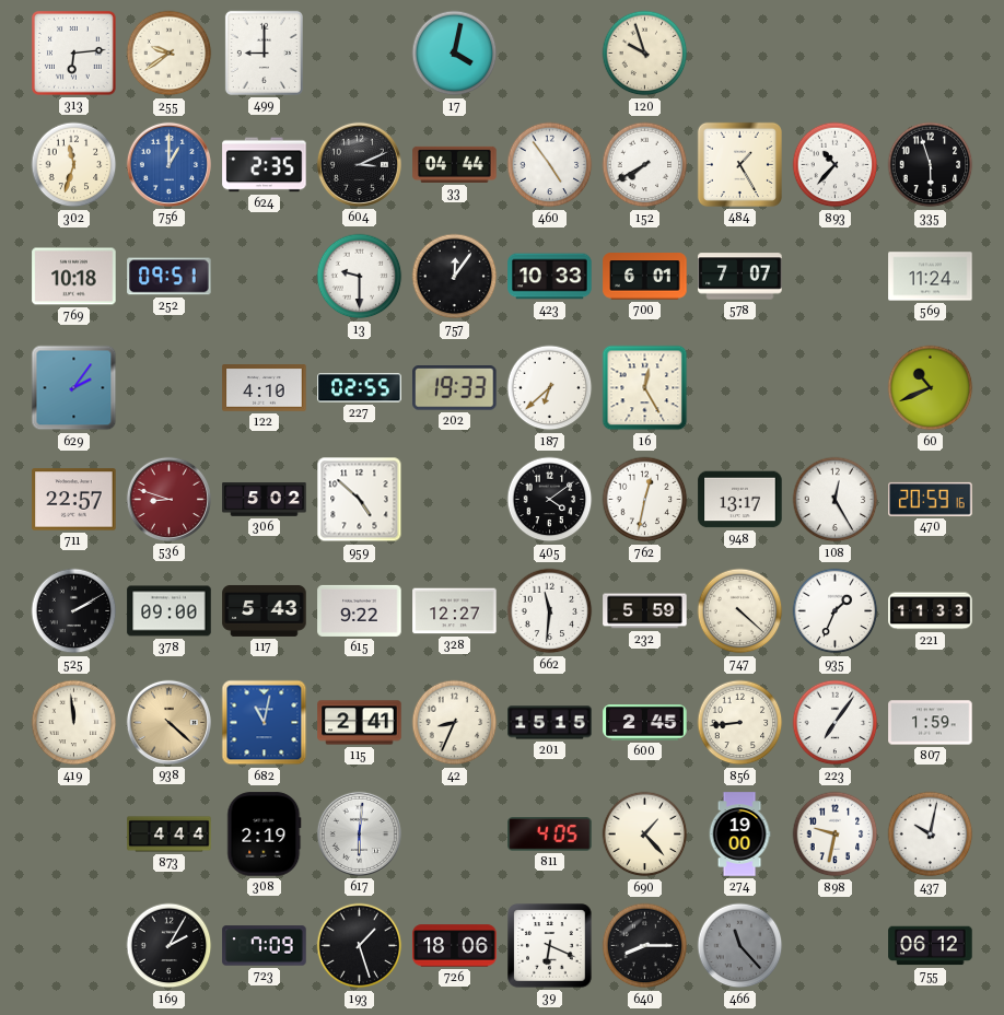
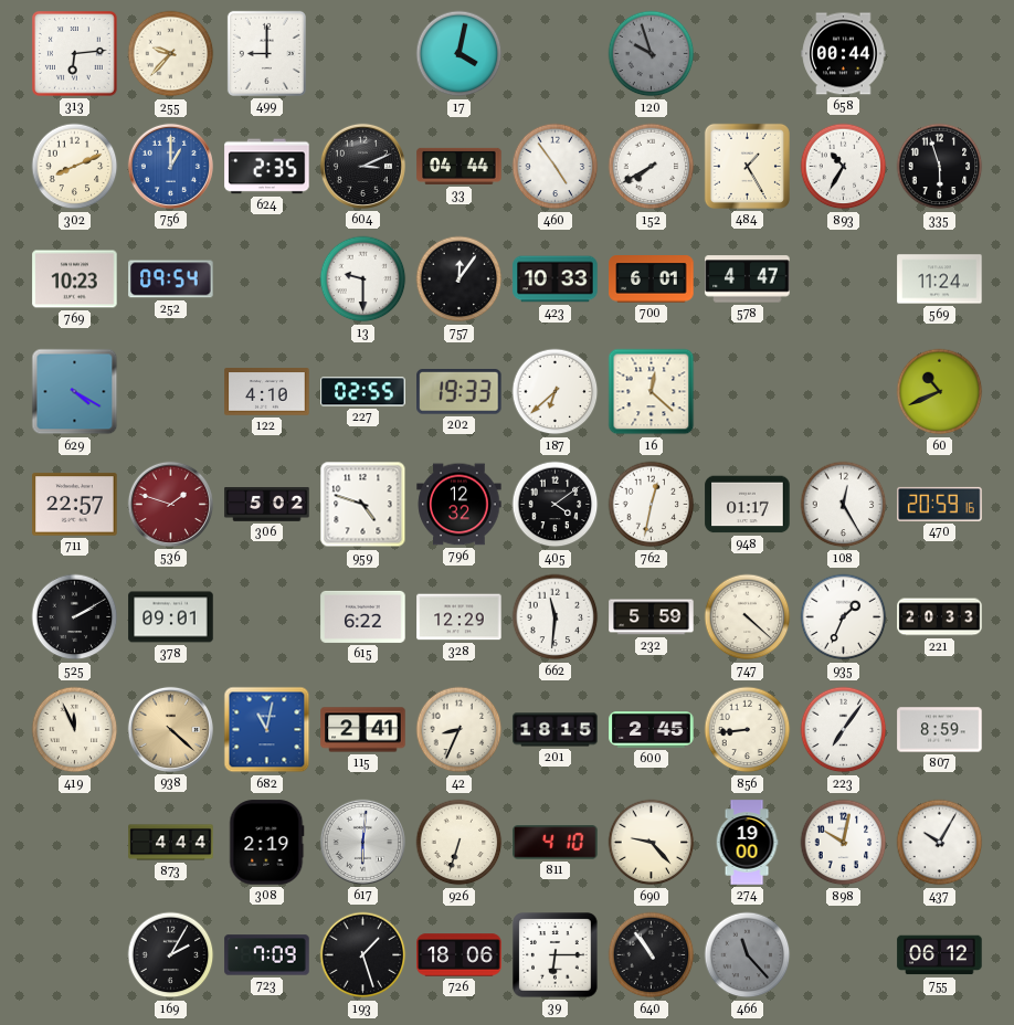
255: 9:39 -> 9:37 (171, 54)
120 dial: cream -> grey (652, 54)
658: none -> 00:44 (844, 54)
302: 11:33 -> 8:11 (75, 167)
893: 10:37 -> 10:35 (844, 167)
769: 10:18 -> 10:23 (75, 279)
252: 09:51 -> 09:54 (171, 279)
578: 7:07 -> 4:47 (748, 279)
629: 2:06 -> 4:20 (75, 392)
16: 12:25 -> 12:22 (652, 392)
536: 8:48 -> 1:48 (170, 504)
959: 4:52 -> 4:48 (363, 505)
796: none -> 12:32 (460, 505)
948: 13:17 -> 01:17 (748, 505)
378: 09:00 -> 09:01 (171, 617)
117: 5:43 -> none (265, 610)
615: 9:22 -> 6:22 (363, 616)
328: 12:27 -> 12:29 (460, 617)
221: 11:33 -> 20:33 (940, 617)
419: 11:59 -> 11:56 (75, 730)
201: 15:15 -> 18:15 (556, 730)
807: 1:59 -> 8:59 (940, 730)
926: none -> 6:33 (460, 843)
811: 4:05 -> 4:10 (556, 843)
690: 1:23 -> 9:23 (652, 843)
898: 9:32 -> 10:02 (844, 843)
437: 10:02 -> 10:05 (940, 843)
39: 6:19 -> 6:15 (556, 955)
640: 8:15 -> 10:54 (652, 955)
